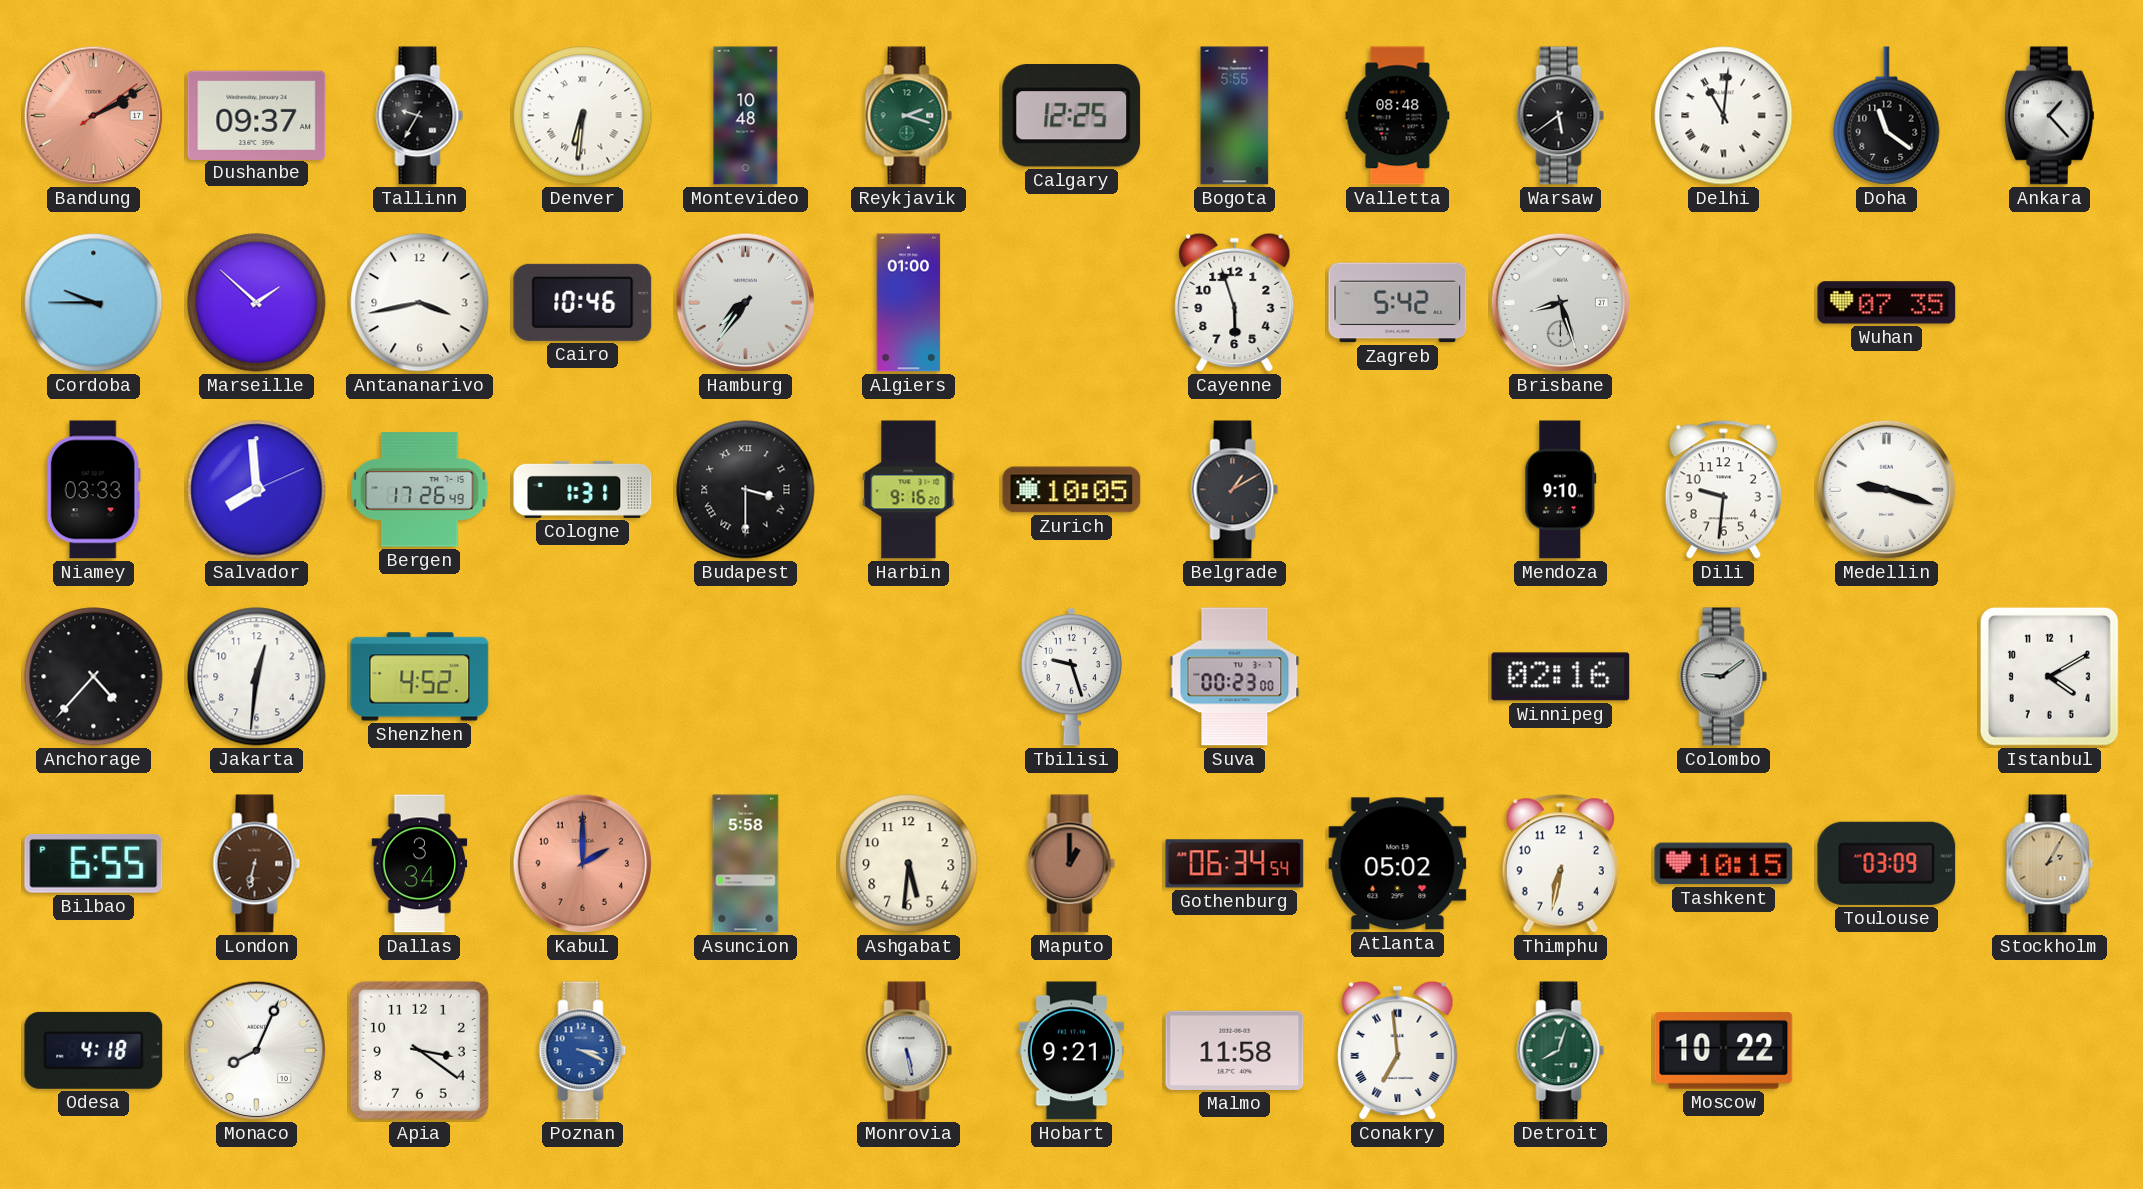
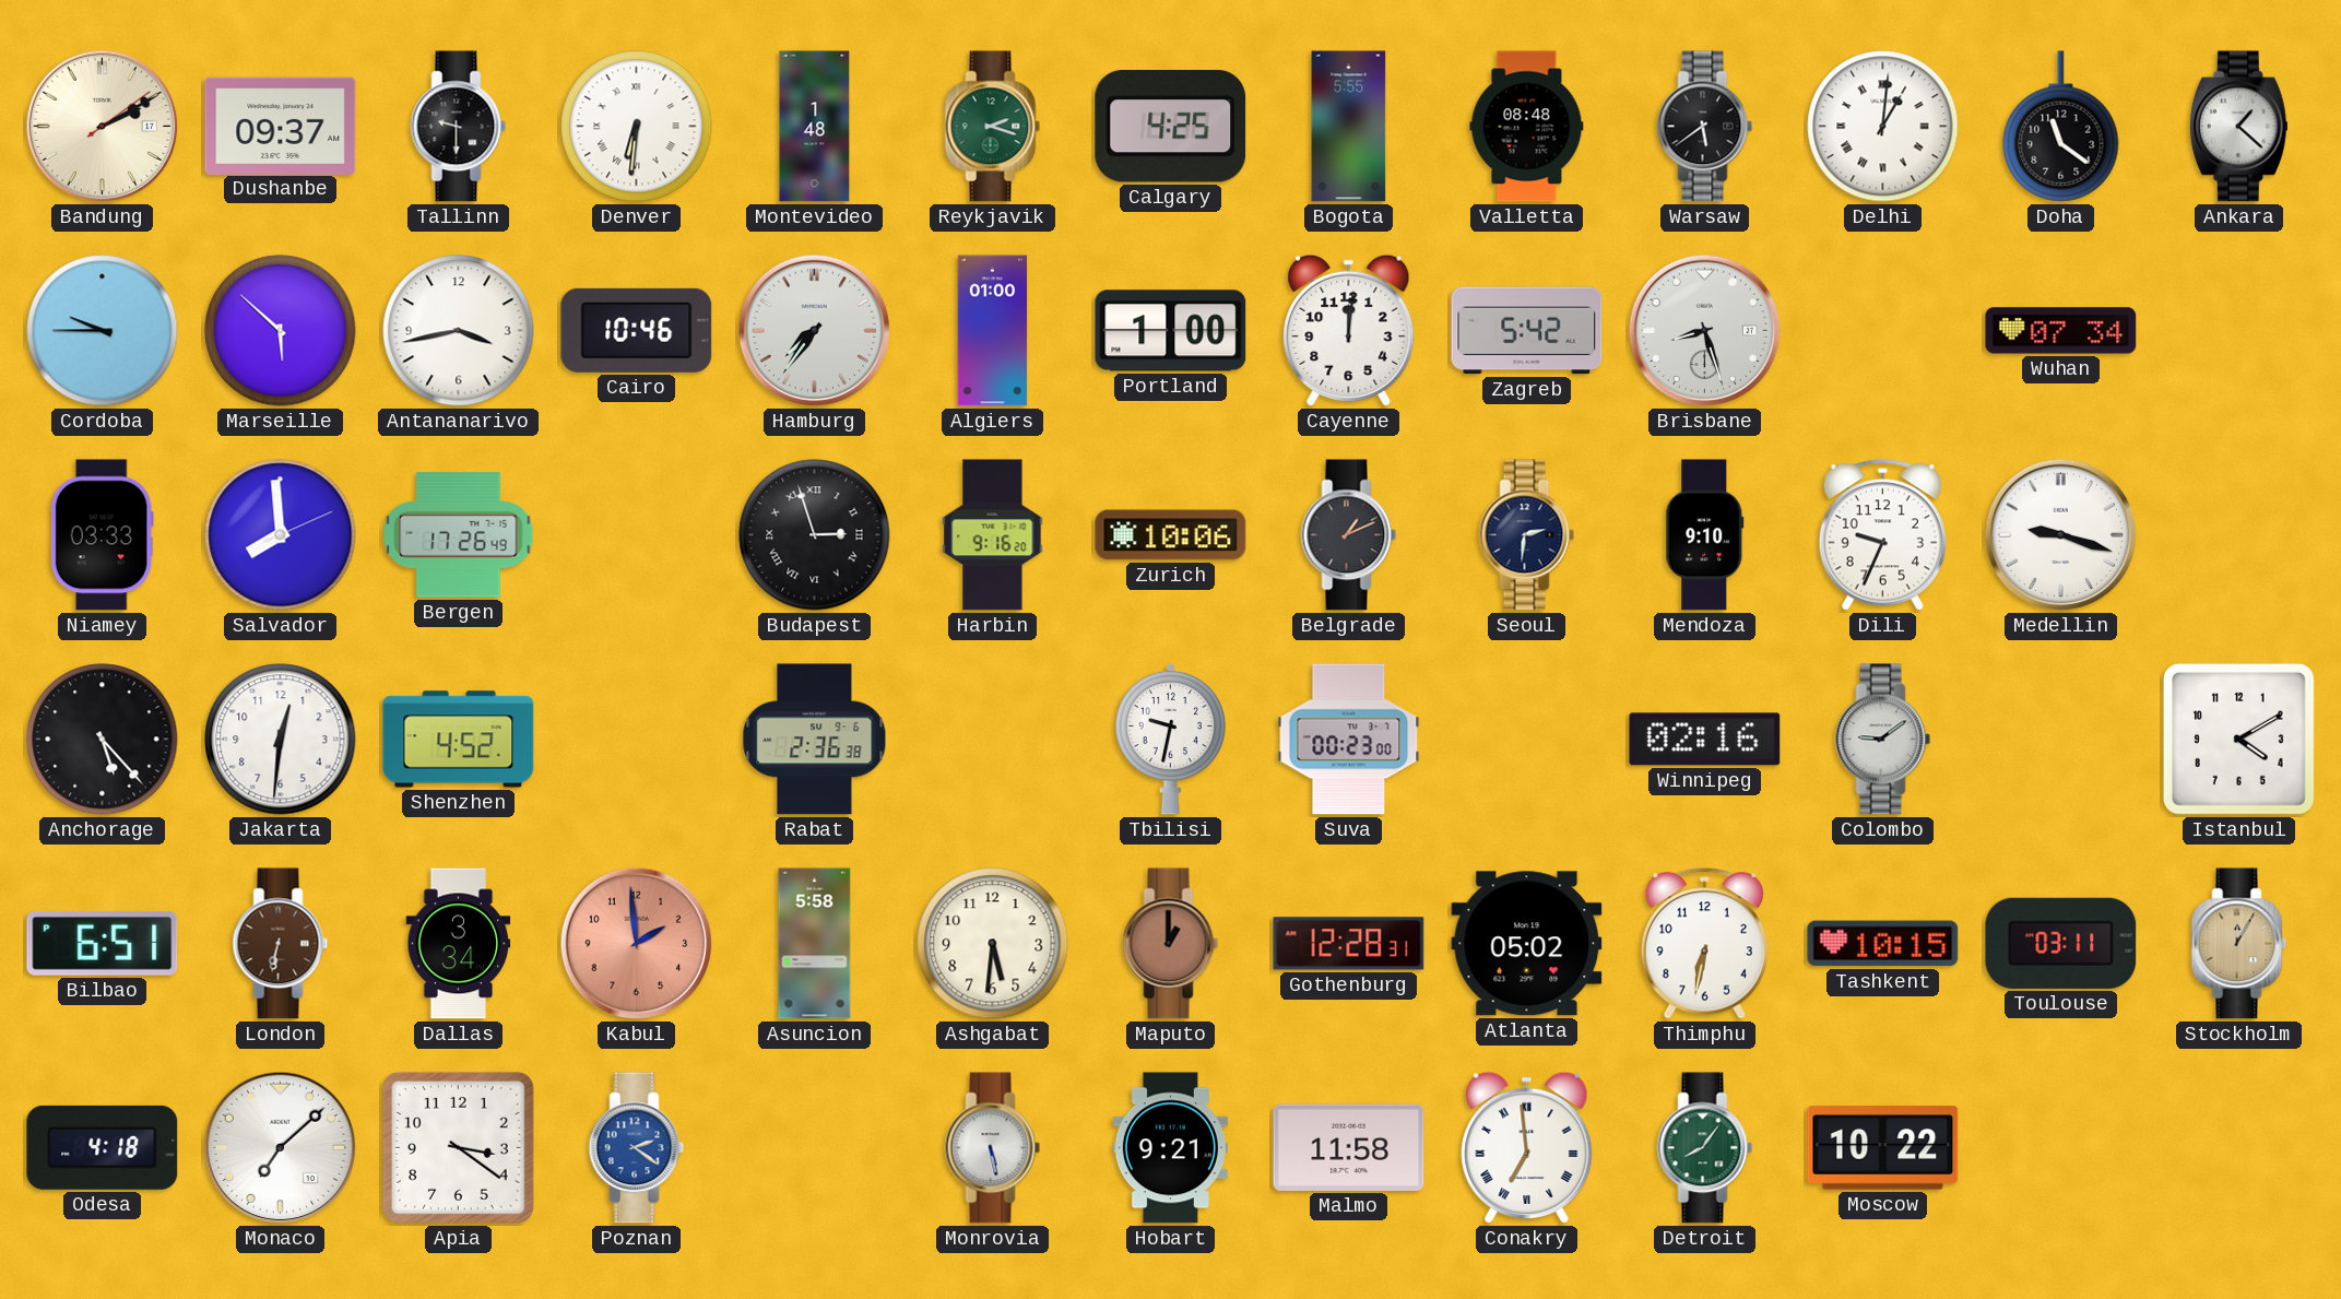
Bandung dial: salmon -> cream (103, 127)
Tallinn: 9:35 -> 9:30 (459, 127)
Montevideo: 10:48 -> 1:48 (815, 127)
Calgary: 12:25 -> 4:25 (1171, 126)
Delhi: 11:01 -> 1:01 (1883, 127)
Ankara: 1:23 -> 1:22 (2238, 127)
Marseille: 1:52 -> 5:52 (281, 331)
Portland: none -> 1:00 (1171, 331)
Cayenne: 5:57 -> 12:01 (1349, 331)
Wuhan: 07:35 -> 07:34 (2061, 331)
Cologne: 1:31 -> none (583, 489)
Budapest: 3:30 -> 2:57 (815, 535)
Zurich: 10:05 -> 10:06 (1171, 535)
Belgrade: 1:10 -> 1:11 (1349, 535)
Seoul: none -> 2:31 (1527, 535)
Dili: 9:31 -> 9:34 (1882, 535)
Anchorage: 4:37 -> 5:23 (103, 740)
Rabat: none -> 2:36 (815, 740)
Tbilisi: 9:27 -> 9:32 (1170, 739)
Bilbao: 6:55 -> 6:51 (103, 943)
Kabul: 2:00 -> 1:59 (637, 944)
Gothenburg: 06:34 -> 12:28 (1349, 944)
Toulouse: 03:09 -> 03:11 (2061, 943)
Stockholm: 2:05 -> 12:05 (2239, 944)
Monaco: 8:04 -> 7:08 (281, 1148)
Poznan: 3:19 -> 2:21 (637, 1148)
Detroit: 8:03 -> 8:06 (1705, 1148)
